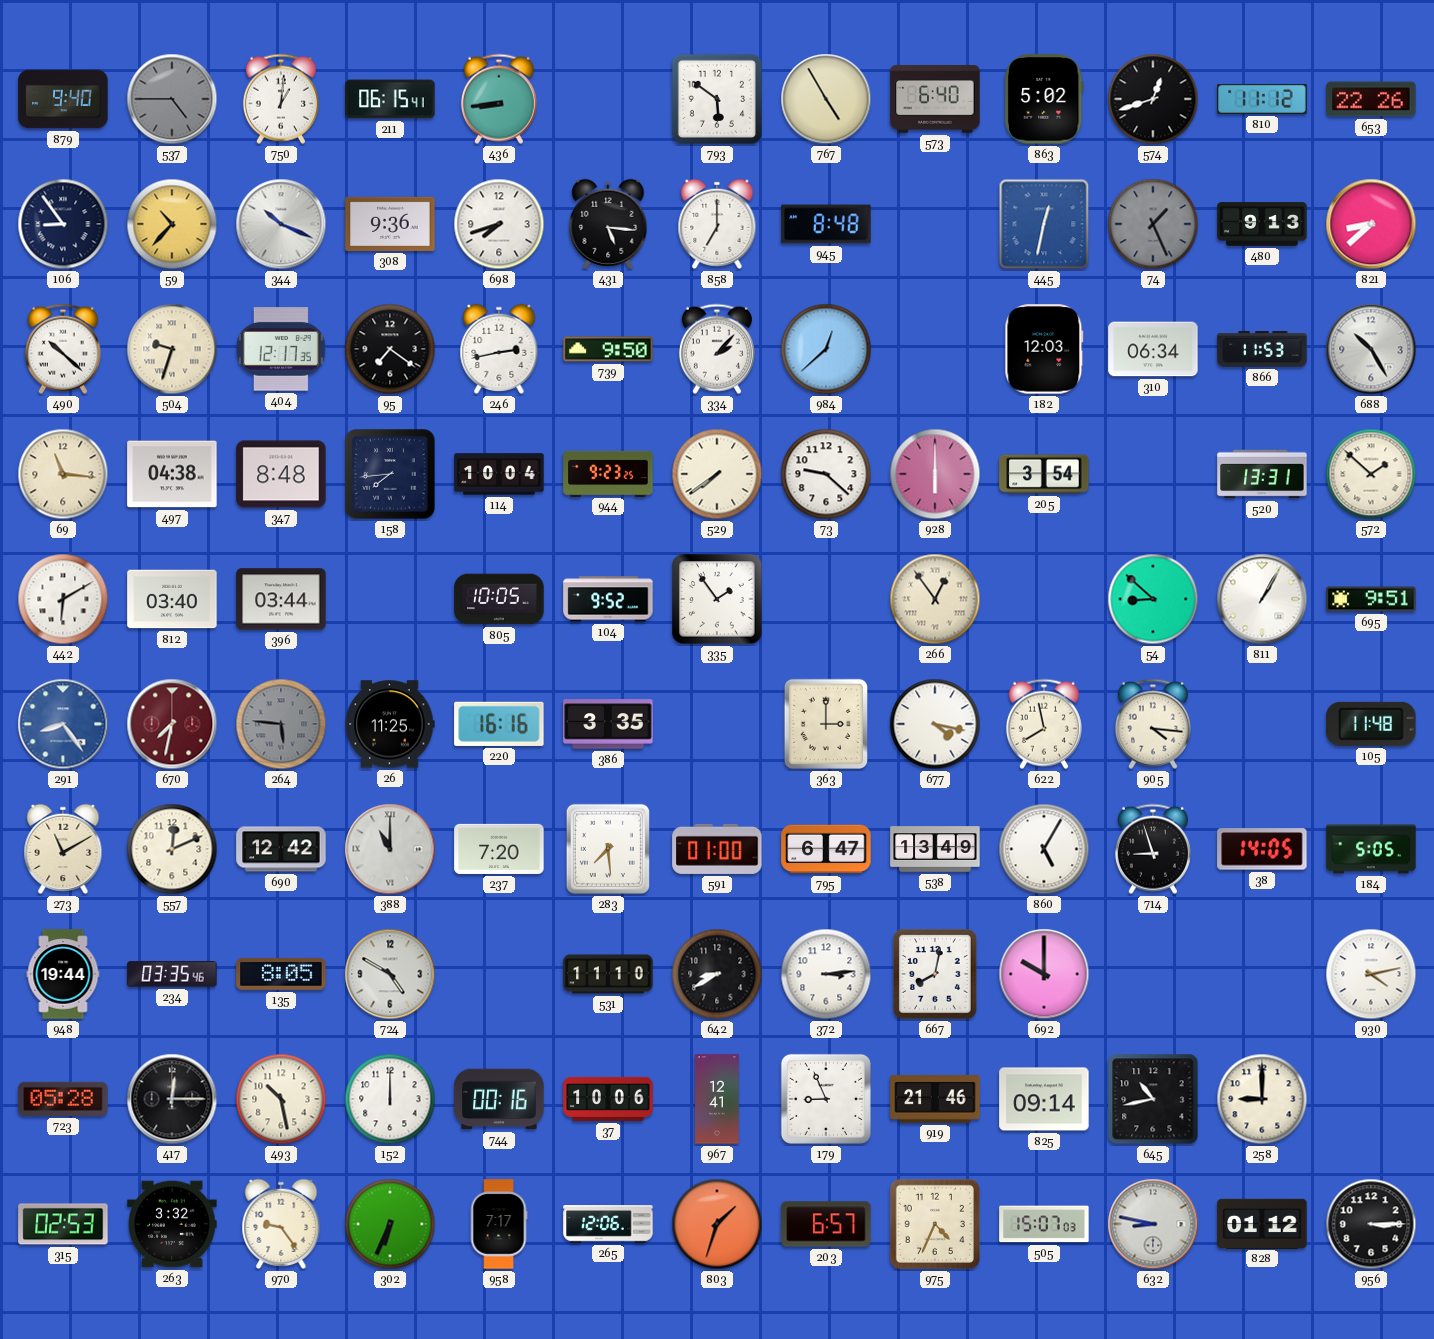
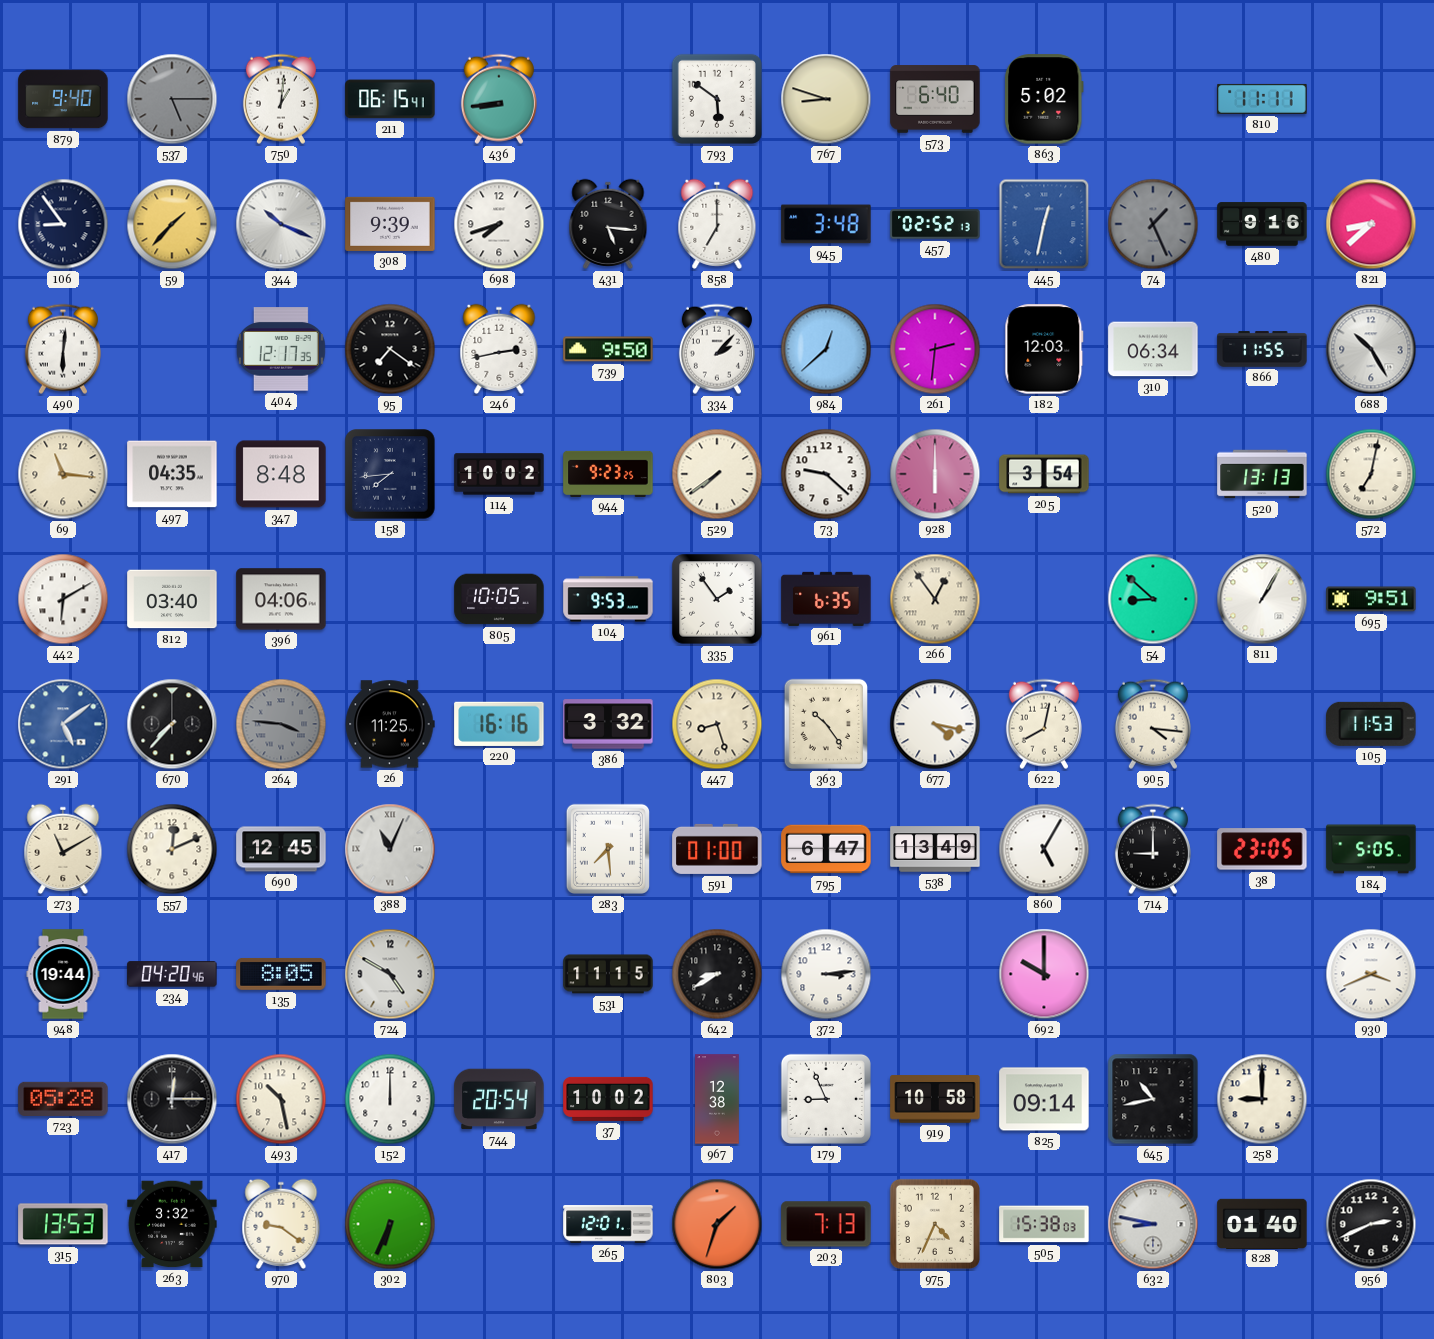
537: 4:45 -> 5:15 (172, 99)
767: 4:55 -> 8:48 (826, 99)
574: 12:42 -> none (1153, 99)
810: 11:12 -> 11:11 (1262, 99)
653: 22:26 -> none (1371, 99)
59: 10:37 -> 1:37 (172, 224)
308: 9:36 -> 9:39 (390, 224)
945: 8:48 -> 3:48 (826, 224)
457: none -> 02:52 (935, 224)
480: 9:13 -> 9:16 (1262, 224)
490: 10:22 -> 6:01 (63, 349)
504: 9:33 -> none (172, 349)
261: none -> 2:31 (935, 349)
866: 11:53 -> 11:55 (1262, 349)
497: 04:38 -> 04:35 (172, 474)
114: 10:04 -> 10:02 (499, 474)
520: 13:31 -> 13:13 (1262, 474)
572: 1:52 -> 7:02 (1371, 474)
396: 03:44 -> 04:06 (281, 599)
104: 9:52 -> 9:53 (608, 599)
961: none -> 6:35 (826, 599)
291: 8:24 -> 5:09 (63, 724)
670: 7:32 -> 7:37 (172, 724)
670 dial: burgundy -> black (172, 724)
264: 5:46 -> 3:46 (281, 724)
386: 3:35 -> 3:32 (608, 724)
447: none -> 8:27 (717, 724)
363: 3:00 -> 10:24 (826, 724)
622: 7:58 -> 8:02 (1044, 724)
105: 11:48 -> 11:53 (1371, 724)
690: 12:42 -> 12:45 (281, 849)
388: 11:00 -> 11:04 (390, 849)
237: 7:20 -> none (499, 849)
714: 8:57 -> 9:00 (1153, 849)
38: 14:05 -> 23:05 (1262, 849)
234: 03:35 -> 04:20 (172, 974)
531: 11:10 -> 11:15 (608, 974)
667: 8:02 -> none (935, 974)
930: 4:13 -> 3:41 (1371, 974)
744: 00:16 -> 20:54 (499, 1099)
37: 10:06 -> 10:02 (608, 1099)
967: 12:41 -> 12:38 (717, 1099)
919: 21:46 -> 10:58 (935, 1099)
315: 02:53 -> 13:53 (63, 1224)
970: 9:24 -> 9:21 (281, 1224)
958: 7:17 -> none (499, 1224)
265: 12:06 -> 12:01 (608, 1224)
203: 6:57 -> 7:13 (826, 1224)
505: 15:07 -> 15:38 (1044, 1224)
828: 01:12 -> 01:40 (1262, 1223)
956: 3:15 -> 2:41 (1371, 1224)
